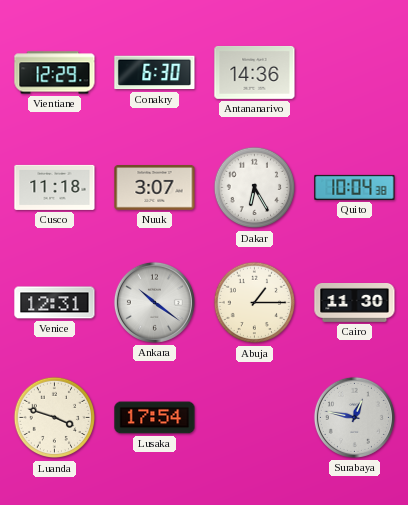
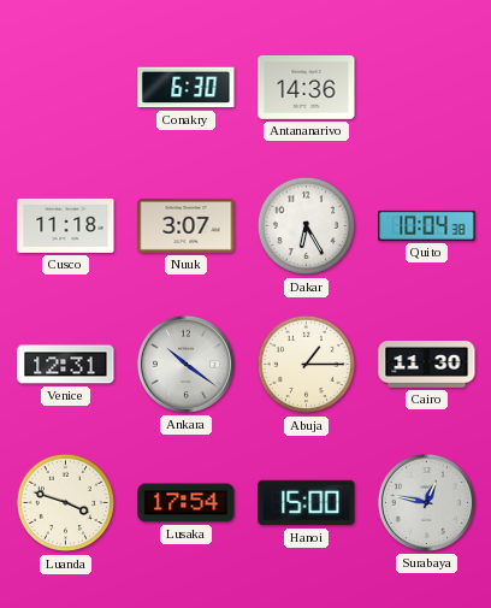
Vientiane: 12:29 -> none (55, 73)
Hanoi: none -> 15:00 (307, 503)
